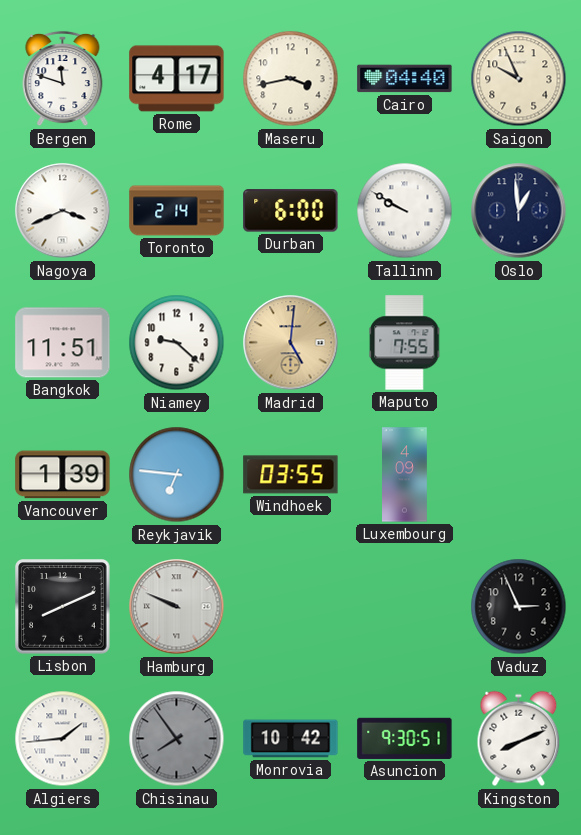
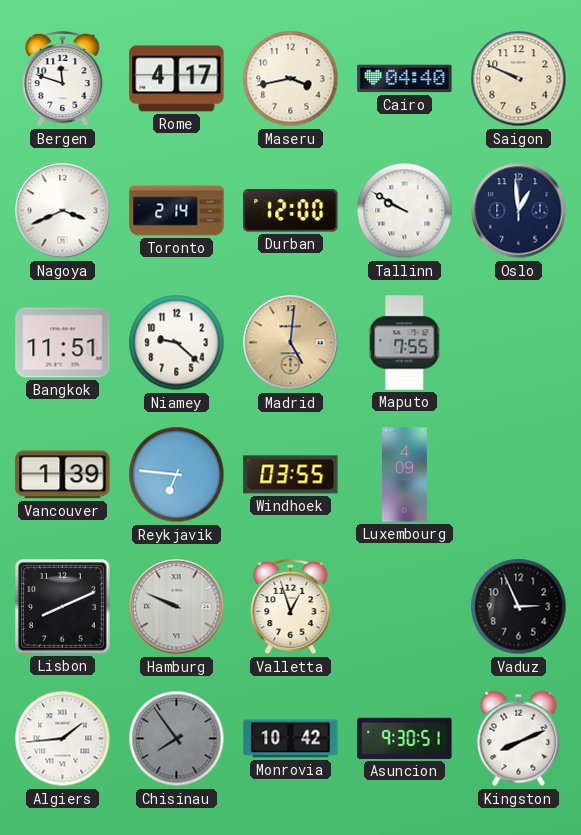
Saigon: 9:56 -> 9:49 (519, 79)
Durban: 6:00 -> 12:00 (291, 211)
Valletta: none -> 12:57 (291, 607)
